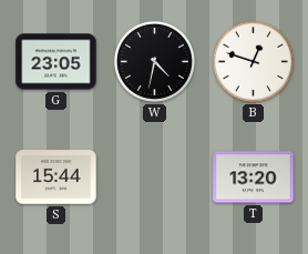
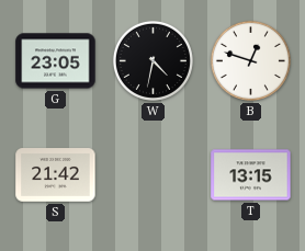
S: 15:44 -> 21:42 (56, 175)
T: 13:20 -> 13:15 (251, 175)
